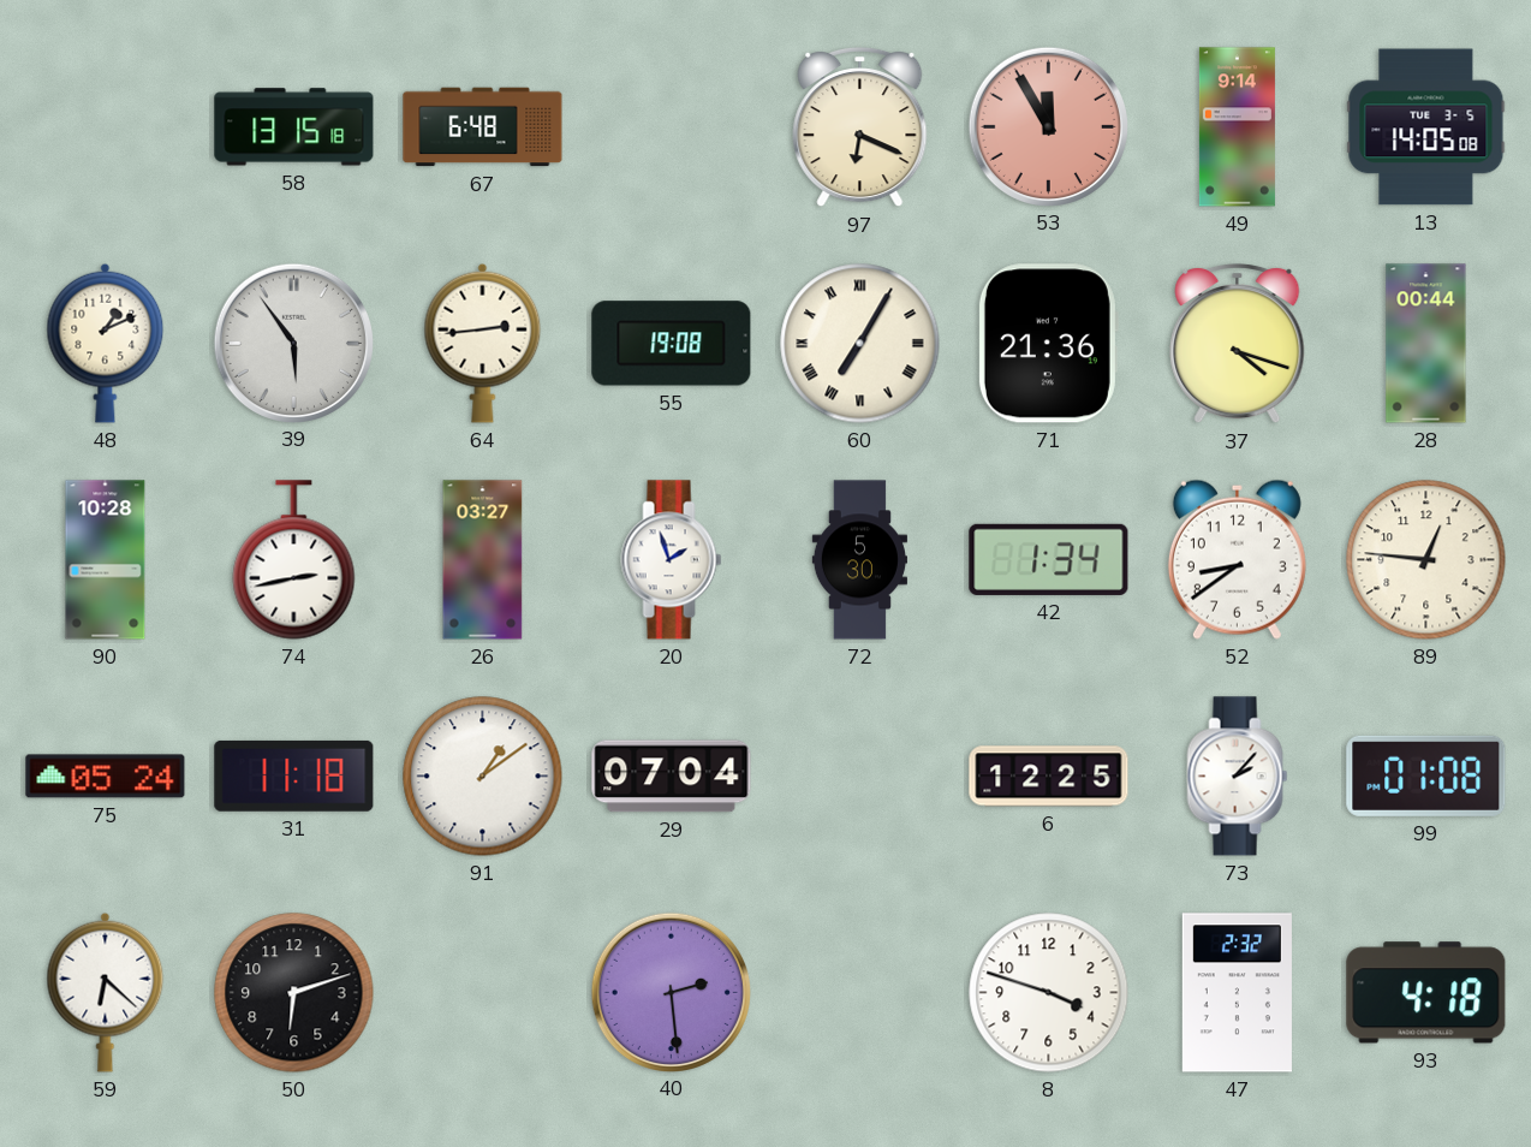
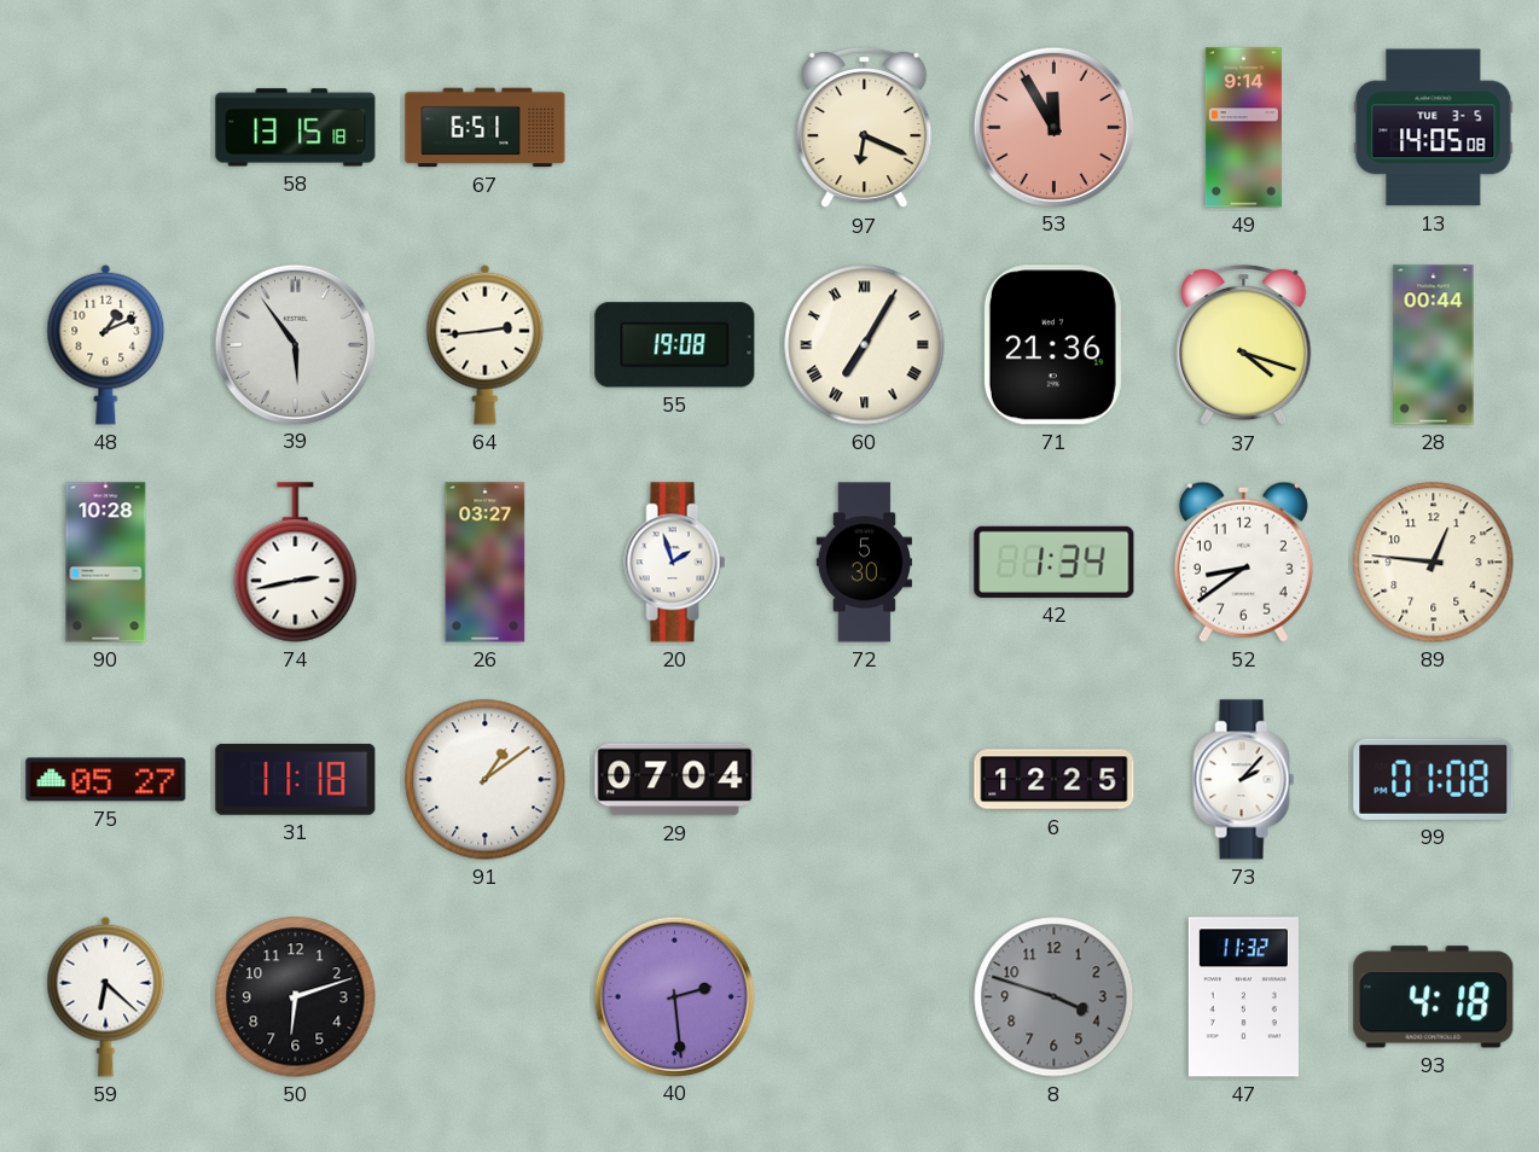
67: 6:48 -> 6:51 (486, 128)
75: 05:24 -> 05:27 (106, 780)
8 dial: white -> grey (1055, 997)
47: 2:32 -> 11:32 (1243, 997)
